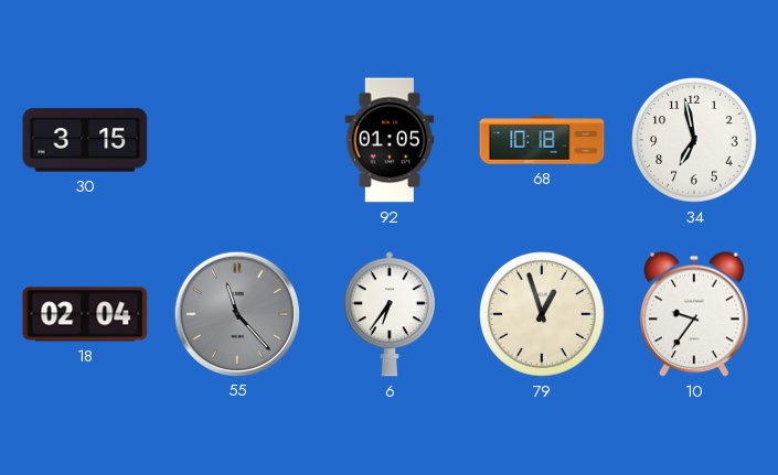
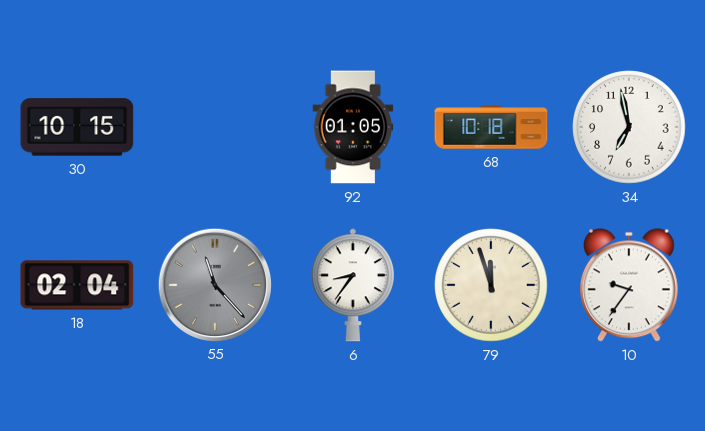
30: 3:15 -> 10:15 (77, 127)
6: 6:36 -> 8:36 (353, 285)
79: 12:57 -> 11:57 (491, 285)
